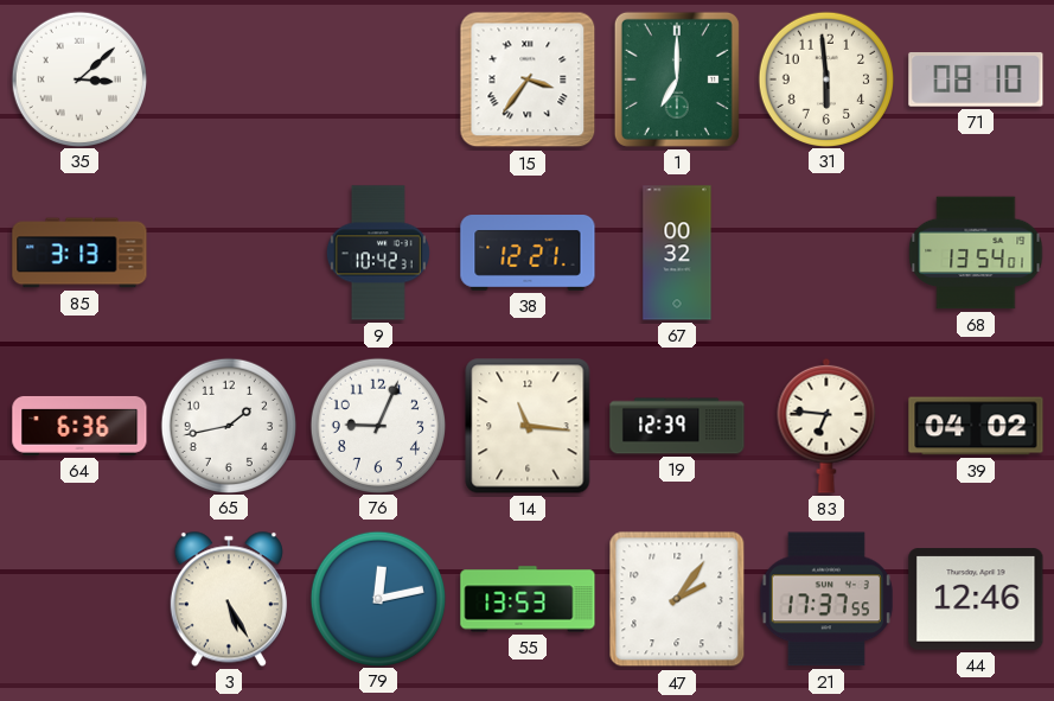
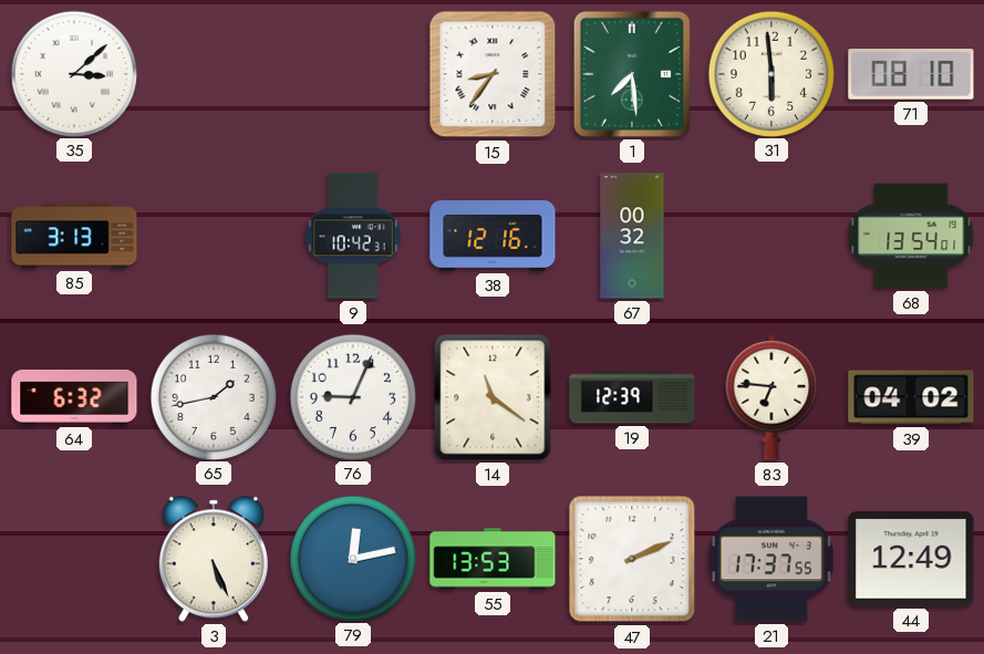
15: 3:36 -> 8:36 (493, 74)
1: 7:00 -> 7:29 (632, 74)
38: 12:21 -> 12:16 (493, 237)
64: 6:36 -> 6:32 (74, 397)
14: 11:16 -> 11:21 (493, 397)
3: 5:25 -> 5:26 (214, 559)
47: 2:06 -> 2:11 (632, 559)
44: 12:46 -> 12:49 (911, 559)
